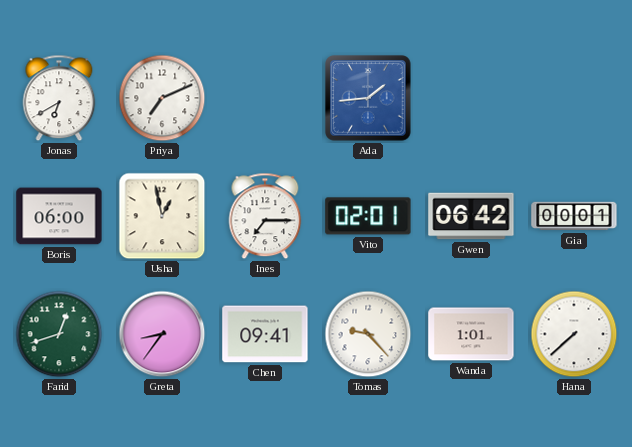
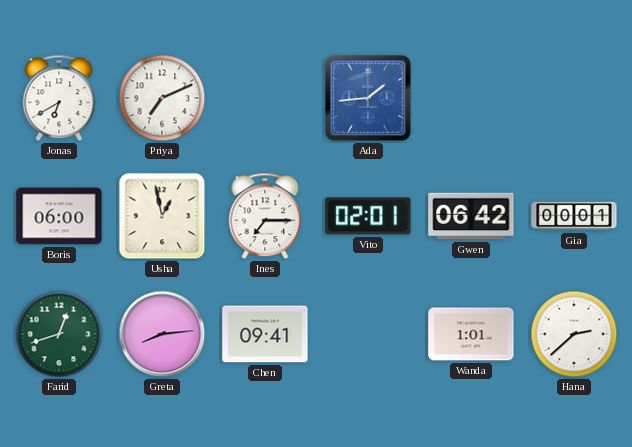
Greta: 8:36 -> 8:14 (162, 334)
Tomas: 9:23 -> none (368, 334)
Hana: 7:38 -> 2:38 (574, 334)
